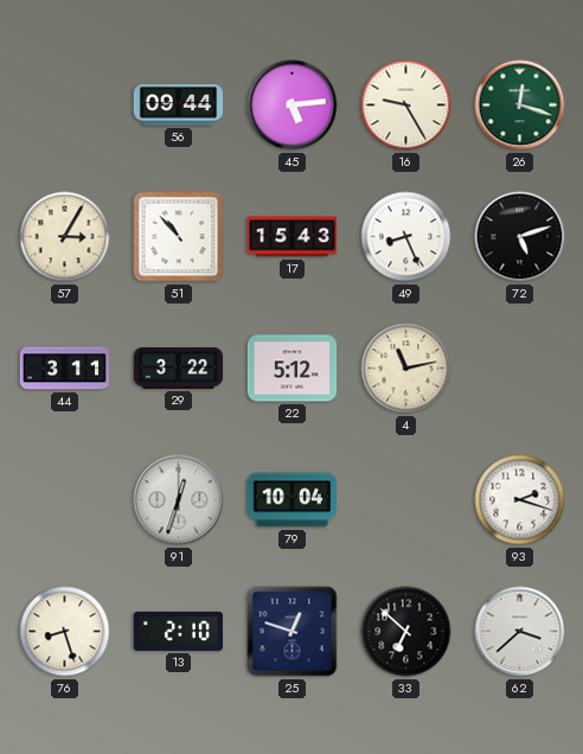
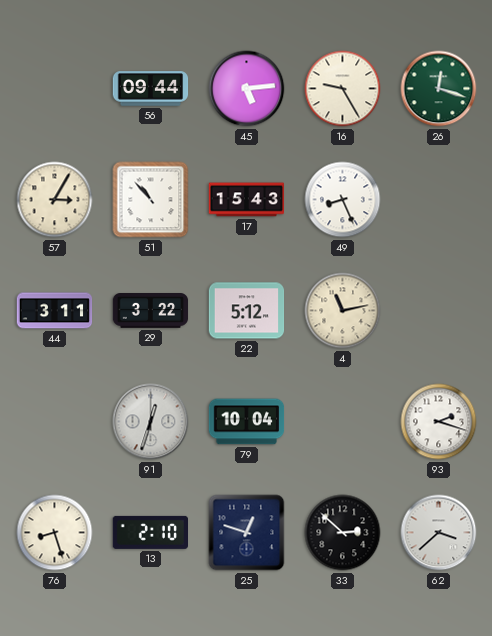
72: 5:12 -> none (520, 237)
33: 6:52 -> 2:52 (343, 533)
